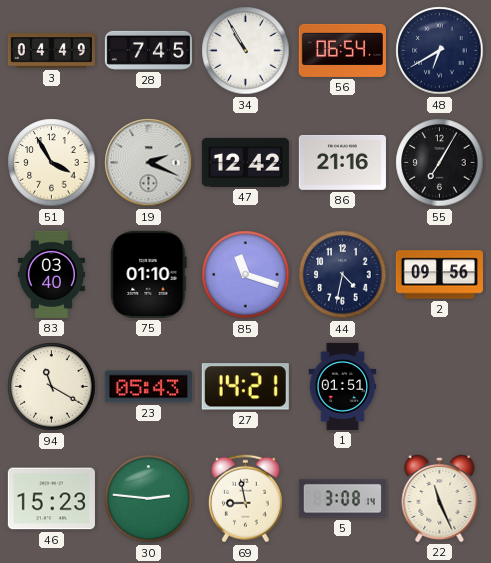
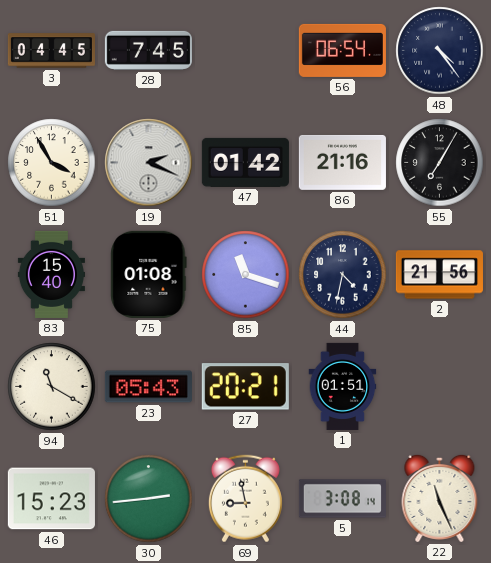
3: 04:49 -> 04:45 (51, 51)
34: 10:55 -> none (246, 51)
48: 6:40 -> 4:24 (440, 51)
47: 12:42 -> 01:42 (245, 162)
83: 03:40 -> 15:40 (51, 274)
75: 01:10 -> 01:08 (149, 274)
2: 09:56 -> 21:56 (439, 275)
27: 14:21 -> 20:21 (245, 387)
30: 2:46 -> 2:44 (149, 499)
